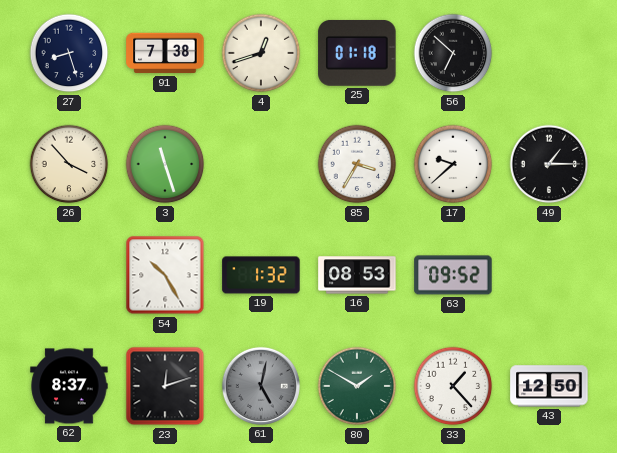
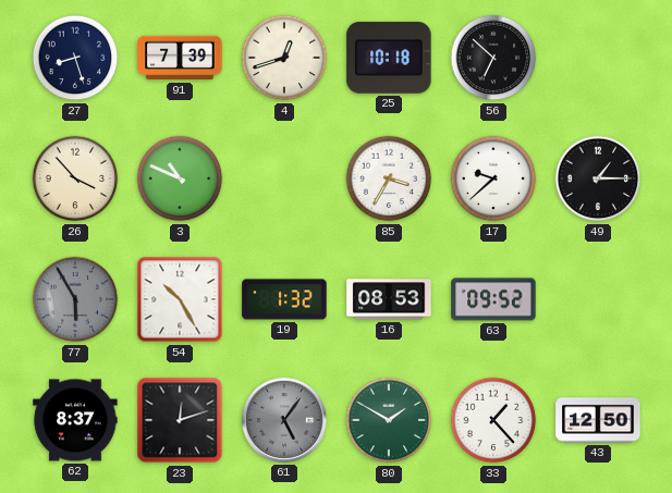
91: 7:38 -> 7:39 (180, 58)
25: 01:18 -> 10:18 (389, 58)
3: 11:27 -> 10:49 (180, 178)
77: none -> 5:55 (75, 299)
61: 5:02 -> 5:06 (284, 420)
